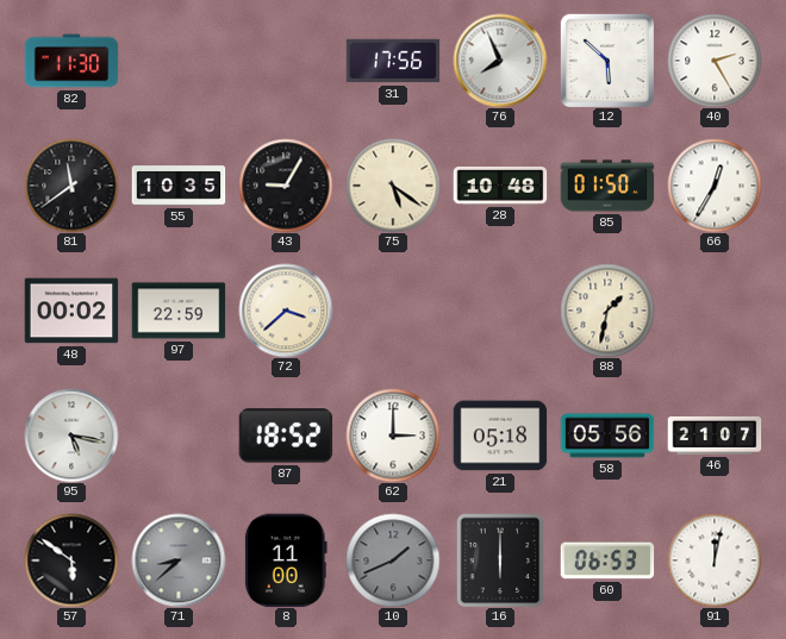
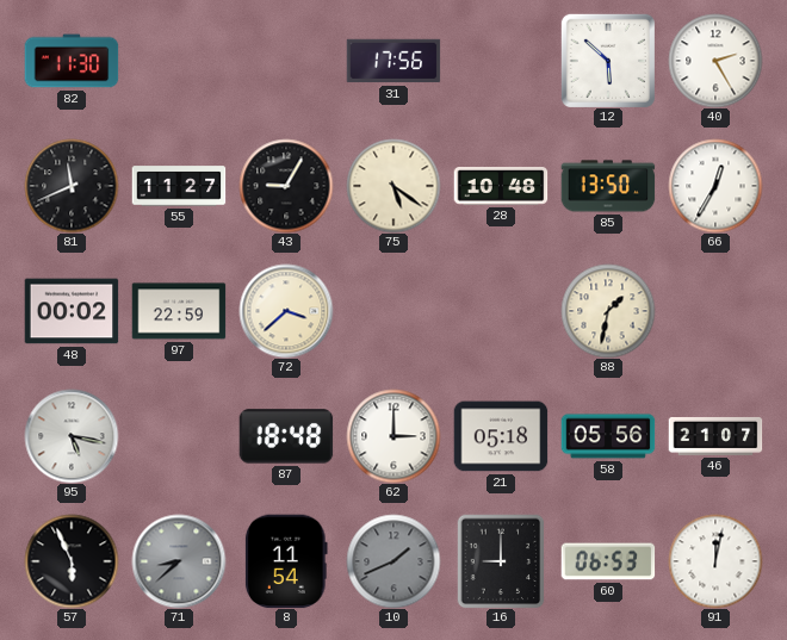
76: 7:56 -> none (500, 61)
81: 11:39 -> 11:41 (72, 186)
55: 10:35 -> 11:27 (179, 186)
85: 01:50 -> 13:50 (608, 186)
87: 18:52 -> 18:48 (286, 436)
57: 5:51 -> 5:56 (72, 561)
8: 11:00 -> 11:54 (286, 561)
16: 6:00 -> 9:00 (501, 561)
